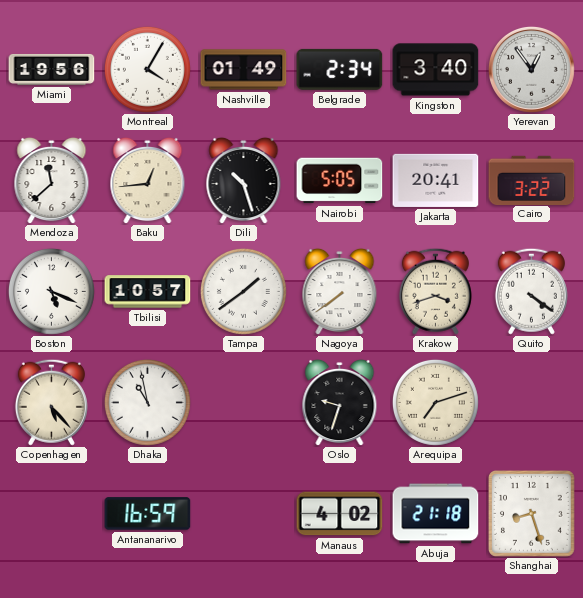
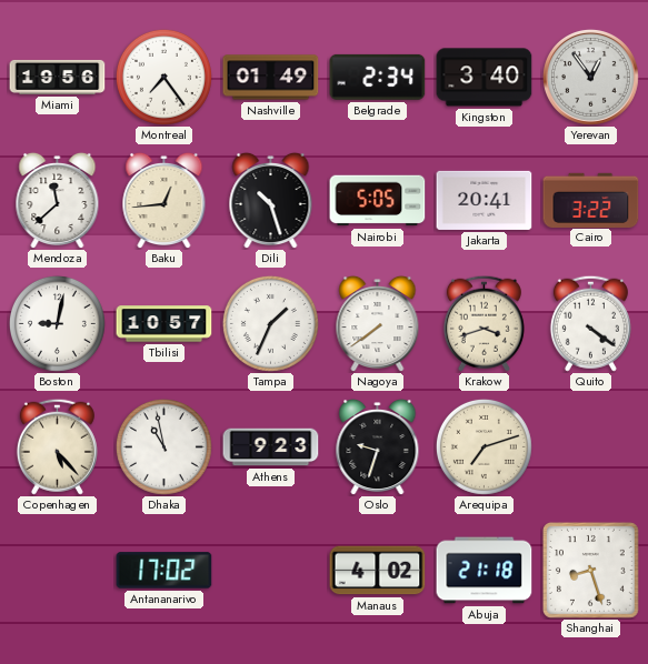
Montreal: 4:05 -> 7:24 (163, 77)
Boston: 5:19 -> 9:02 (57, 323)
Tampa: 1:39 -> 1:34 (270, 323)
Athens: none -> 9:23 (271, 447)
Antananarivo: 16:59 -> 17:02 (165, 571)
